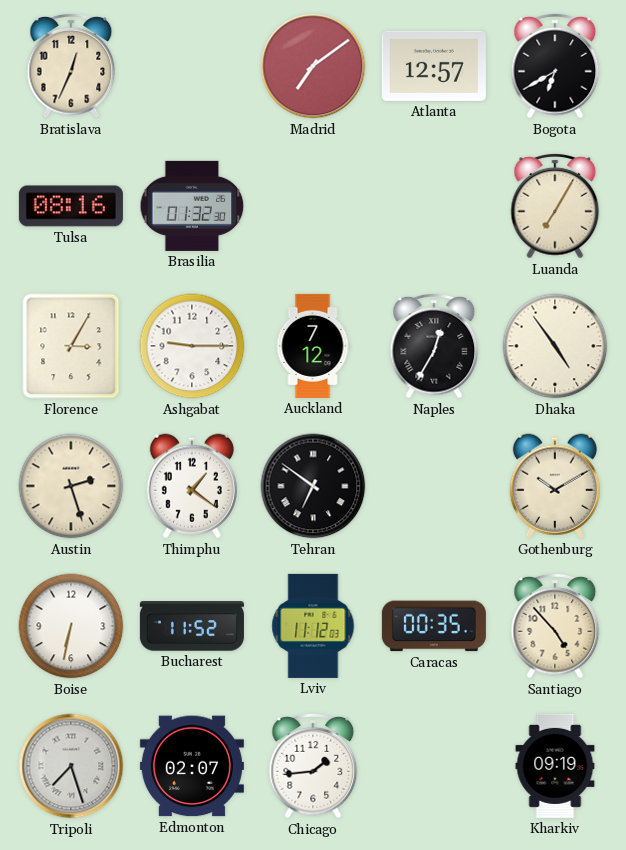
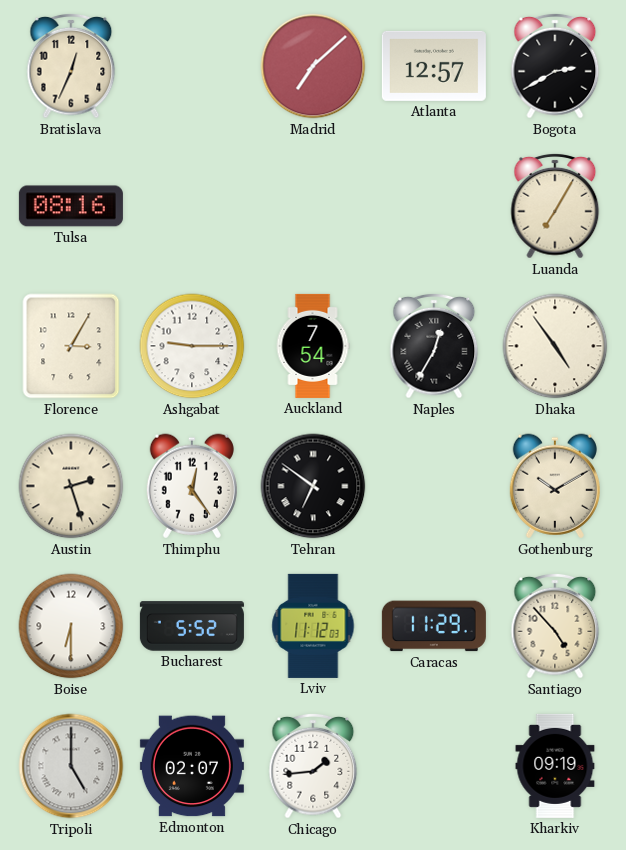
Madrid: 7:09 -> 7:08 (313, 66)
Bogota: 6:40 -> 2:40 (555, 66)
Brasilia: 01:32 -> none (192, 206)
Auckland: 7:12 -> 7:54 (313, 346)
Thimphu: 1:21 -> 12:24 (192, 486)
Boise: 6:32 -> 6:30 (71, 626)
Bucharest: 11:52 -> 5:52 (192, 626)
Caracas: 00:35 -> 11:29 (434, 626)
Tripoli: 7:27 -> 5:00 (71, 766)
